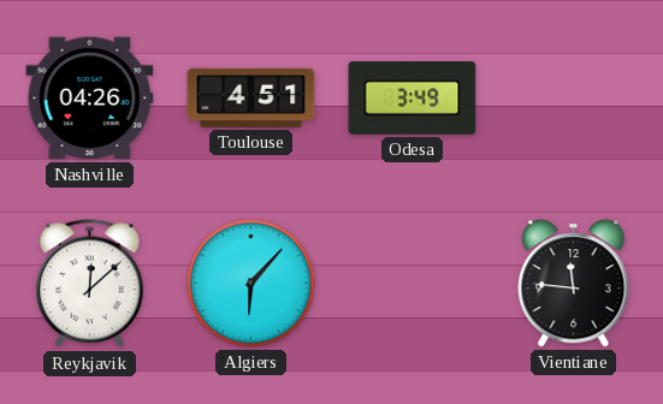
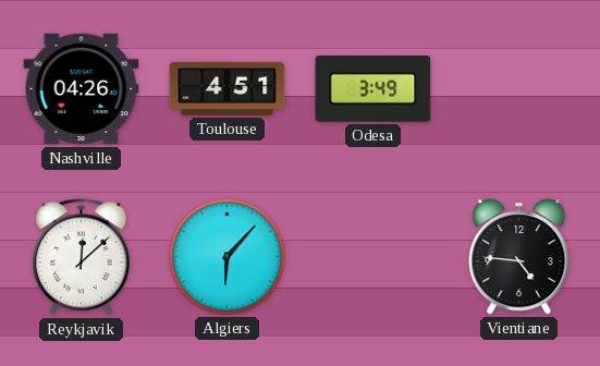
Vientiane: 11:46 -> 4:46 (519, 257)
